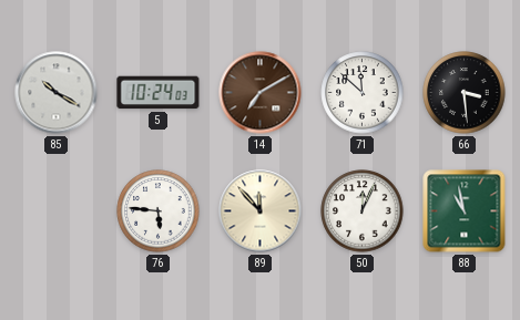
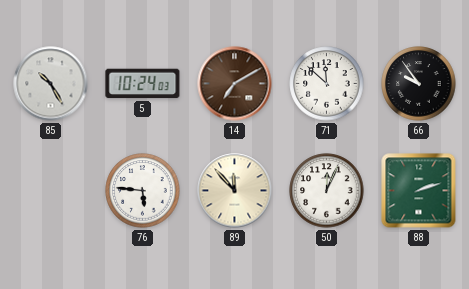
85: 10:20 -> 10:25 (51, 84)
66: 3:29 -> 9:54 (419, 84)
88: 10:58 -> 2:12 (419, 191)
